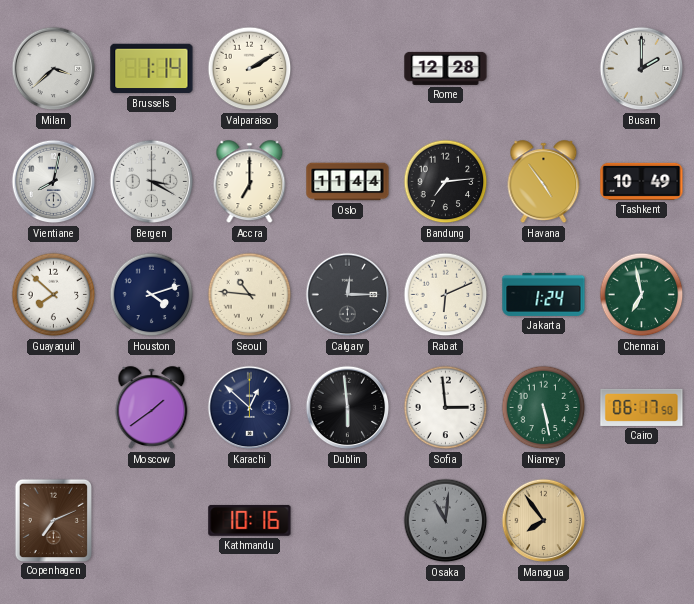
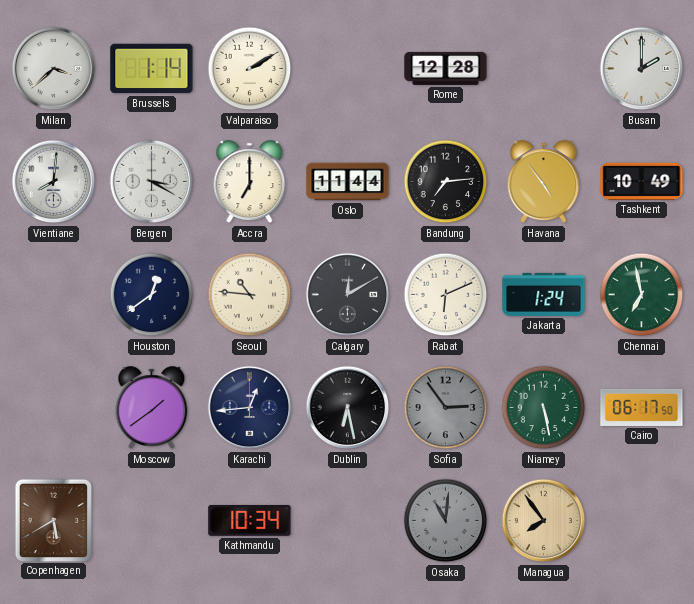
Vientiane: 8:02 -> 8:01 (54, 182)
Guayaquil: 7:52 -> none (54, 295)
Houston: 4:12 -> 12:39 (152, 295)
Calgary: 12:15 -> 12:10 (348, 295)
Karachi: 12:52 -> 12:44 (250, 408)
Dublin: 5:59 -> 6:28 (348, 408)
Sofia: 2:59 -> 2:54 (446, 408)
Sofia dial: white -> grey (446, 408)
Copenhagen: 7:11 -> 5:40 (53, 520)
Kathmandu: 10:16 -> 10:34 (250, 520)
